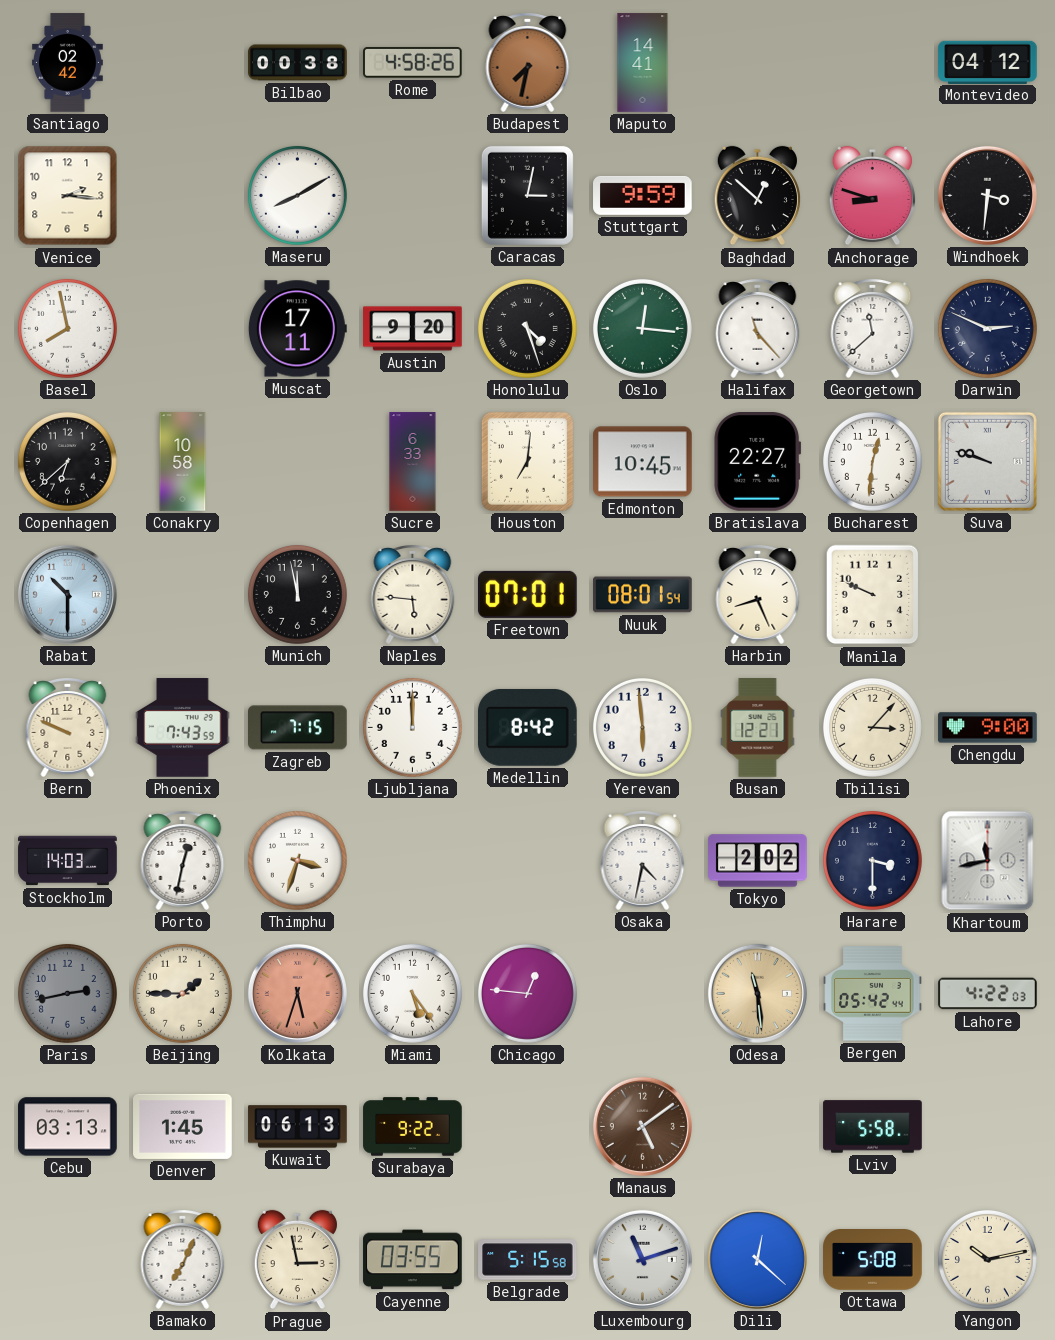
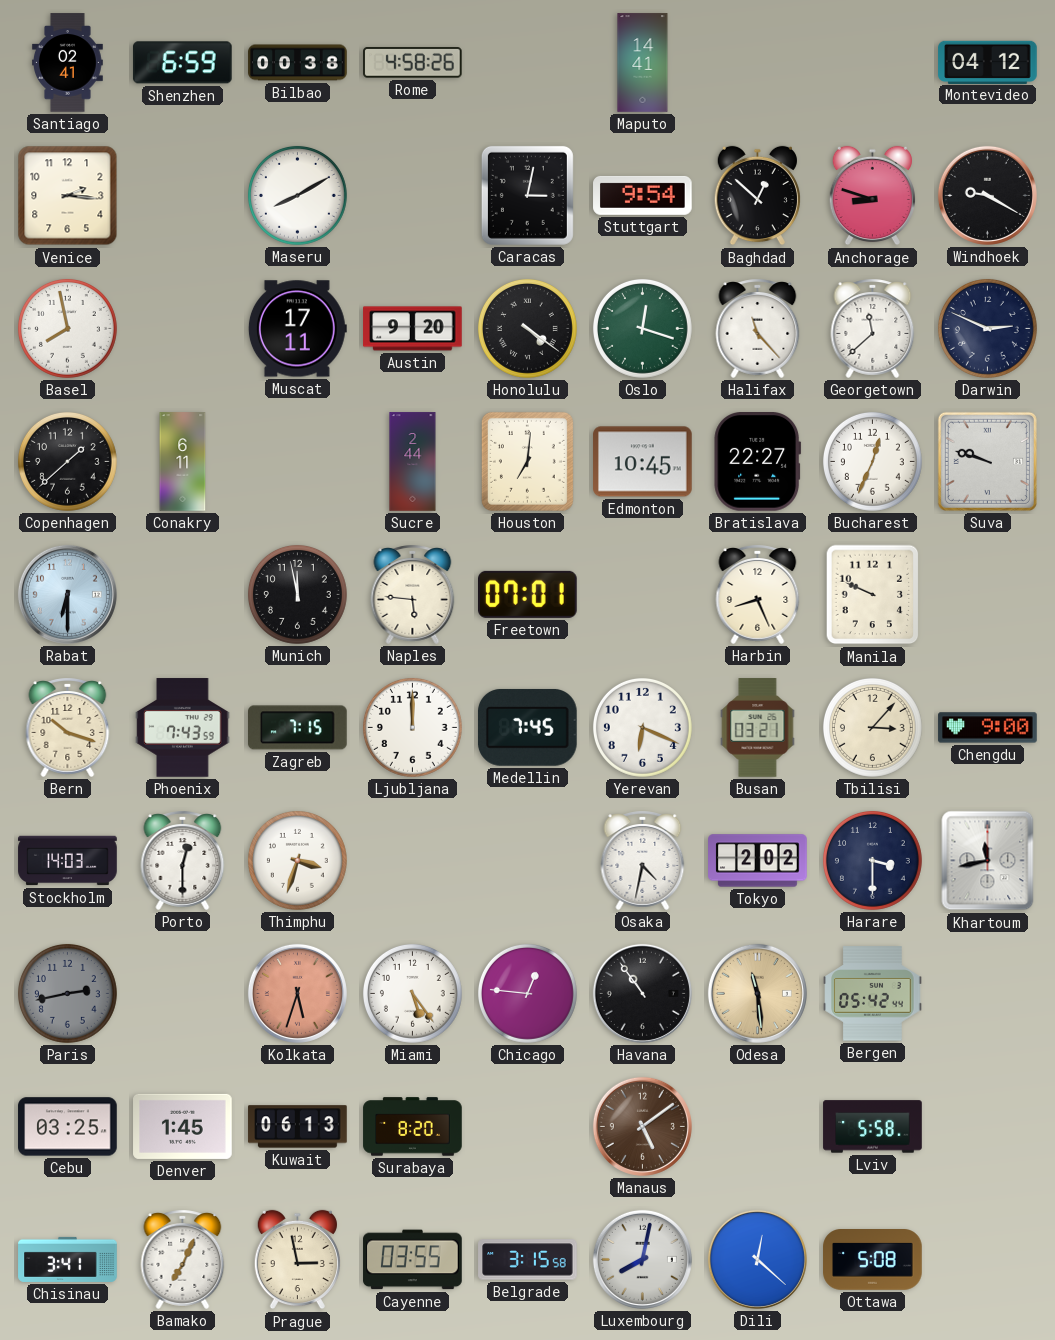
Santiago: 02:42 -> 02:41 (67, 63)
Shenzhen: none -> 6:59 (182, 63)
Budapest: 7:32 -> none (528, 62)
Stuttgart: 9:59 -> 9:54 (643, 195)
Windhoek: 3:31 -> 9:20 (987, 195)
Honolulu: 4:27 -> 4:21 (527, 328)
Oslo: 12:16 -> 12:18 (642, 328)
Copenhagen: 6:38 -> 1:38 (67, 461)
Conakry: 10:58 -> 6:11 (183, 462)
Sucre: 6:33 -> 2:44 (413, 462)
Bucharest: 12:31 -> 12:34 (872, 461)
Rabat: 10:30 -> 6:30 (67, 594)
Nuuk: 08:01 -> none (643, 595)
Bern: 9:49 -> 10:18 (68, 727)
Medellin: 8:42 -> 7:45 (528, 727)
Yerevan: 5:59 -> 6:19 (642, 727)
Busan: 12:21 -> 03:21 (758, 728)
Porto: 12:32 -> 12:30 (183, 860)
Beijing: 1:45 -> none (182, 993)
Havana: none -> 10:54 (642, 993)
Lahore: 4:22 -> none (988, 994)
Cebu: 03:13 -> 03:25 (68, 1127)
Surabaya: 9:22 -> 8:20 (413, 1127)
Chisinau: none -> 3:41 (68, 1259)
Belgrade: 5:15 -> 3:15 (528, 1260)
Luxembourg: 11:12 -> 8:02 (642, 1259)
Yangon: 10:13 -> none (987, 1259)
